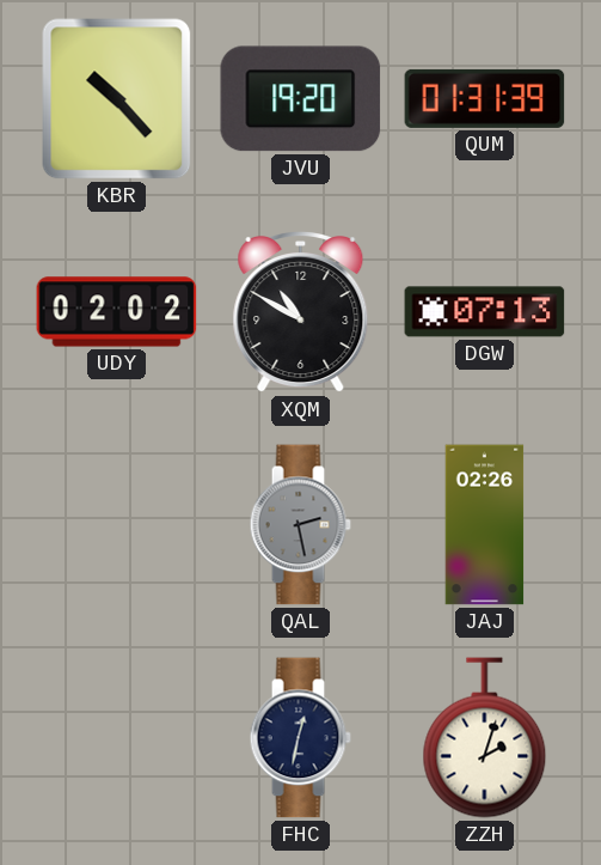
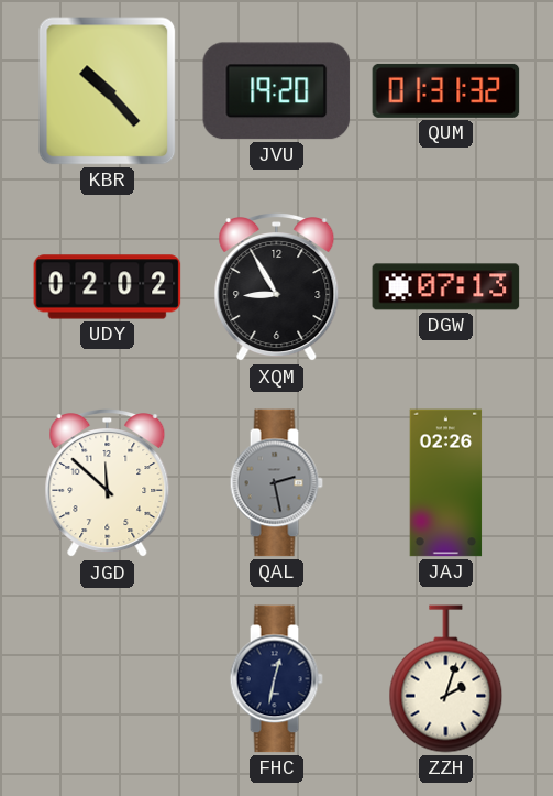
QUM: 01:31:39 -> 01:31:32 (446, 90)
XQM: 10:50 -> 8:55 (277, 288)
JGD: none -> 11:52 (108, 484)
